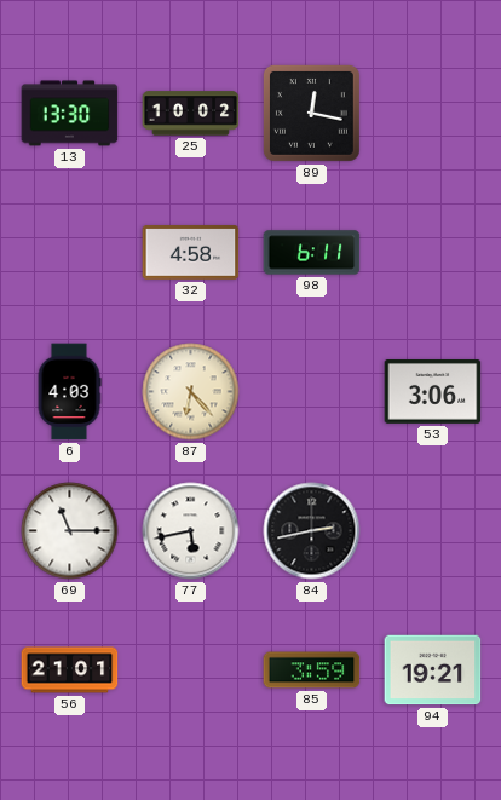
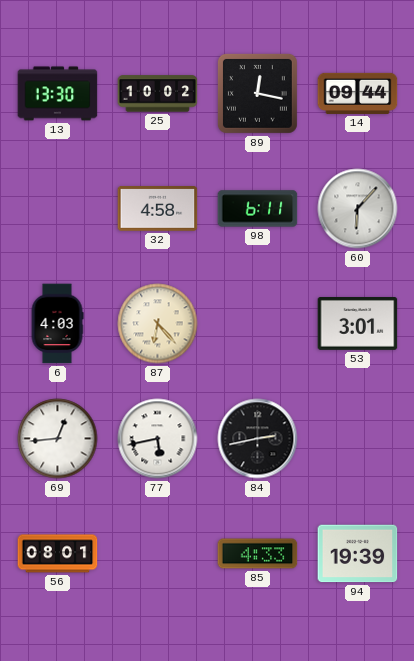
14: none -> 09:44 (358, 93)
60: none -> 6:07 (358, 209)
53: 3:06 -> 3:01 (358, 324)
69: 11:15 -> 12:44 (58, 439)
56: 21:01 -> 08:01 (58, 554)
85: 3:59 -> 4:33 (258, 554)
94: 19:21 -> 19:39 (358, 554)
